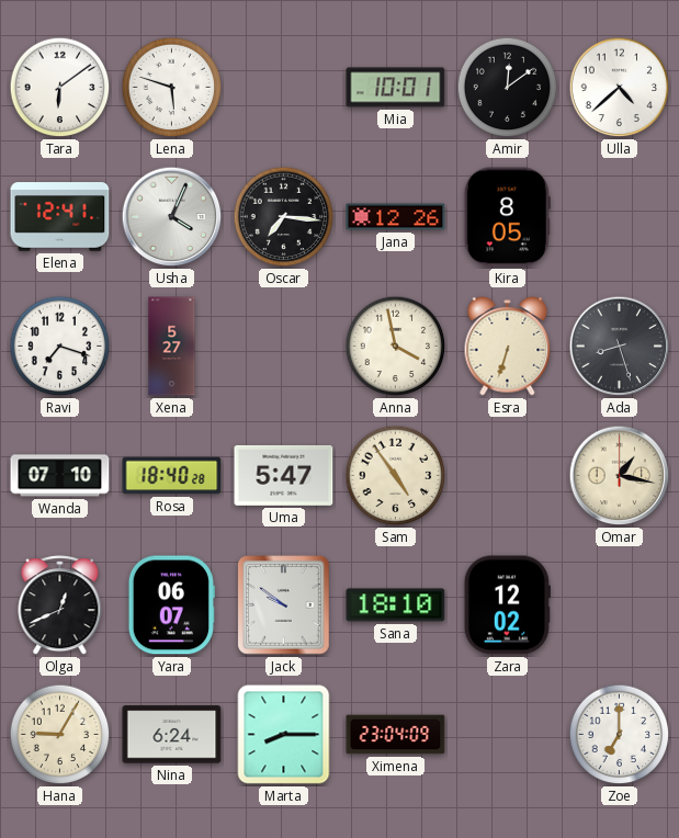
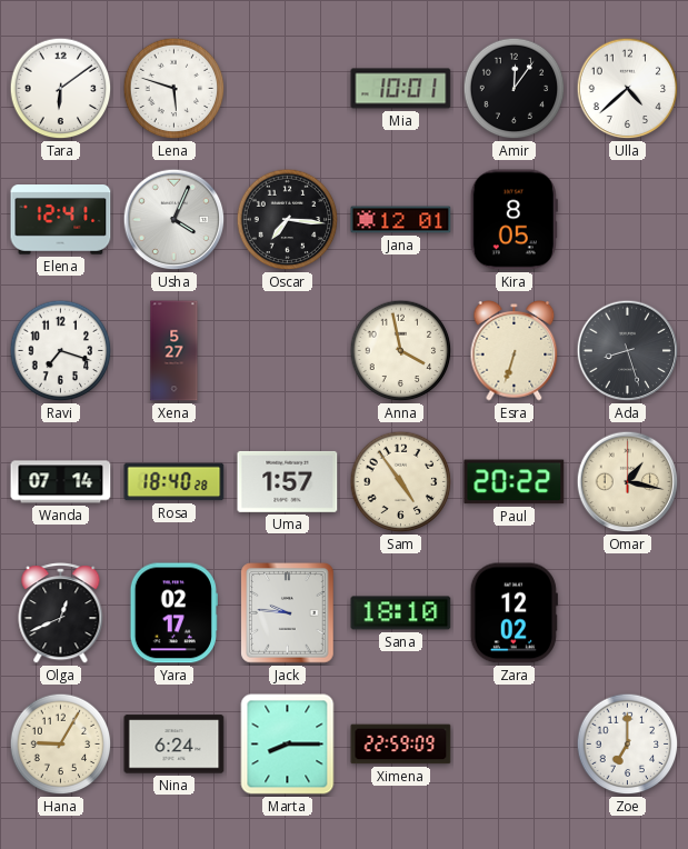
Amir: 12:09 -> 12:06 (515, 89)
Jana: 12:26 -> 12:01 (401, 220)
Wanda: 07:10 -> 07:14 (61, 482)
Uma: 5:47 -> 1:57 (288, 481)
Paul: none -> 20:22 (515, 482)
Yara: 06:07 -> 02:17 (173, 613)
Jack: 9:51 -> 9:46 (288, 613)
Ximena: 23:04 -> 22:59 (401, 745)
